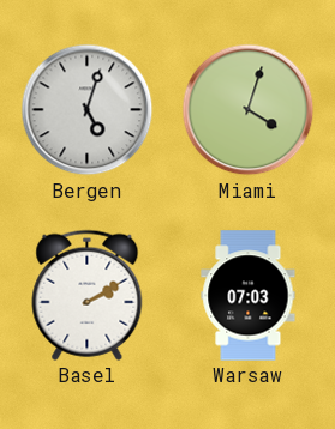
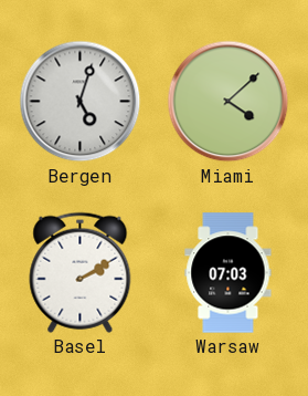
Miami: 4:03 -> 4:08 (229, 102)
